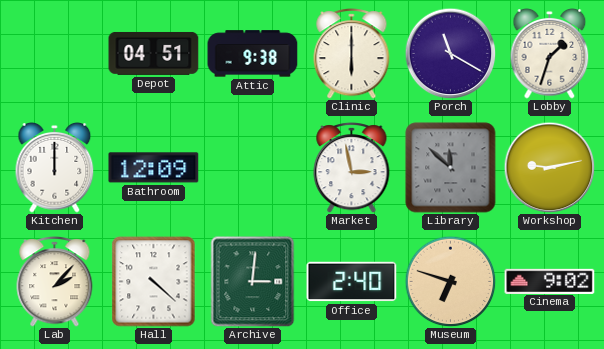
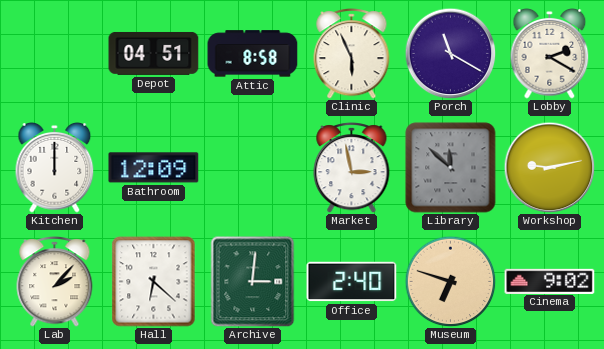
Attic: 9:38 -> 8:58 (253, 54)
Clinic: 6:00 -> 5:56 (352, 54)
Lobby: 1:33 -> 2:20 (550, 54)
Hall: 4:22 -> 6:22 (154, 282)
